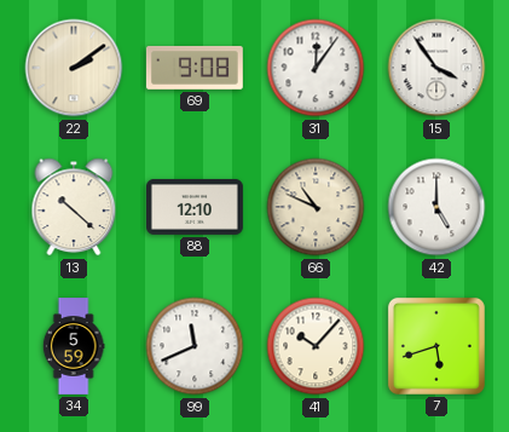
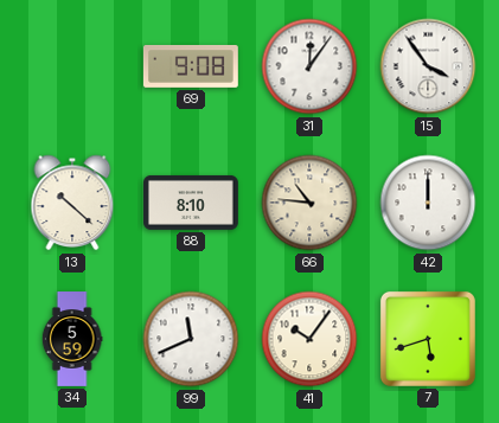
22: 2:09 -> none (74, 68)
88: 12:10 -> 8:10 (192, 203)
66: 10:49 -> 10:46 (309, 203)
42: 5:00 -> 12:00 (428, 203)
41: 10:07 -> 10:06 (309, 339)
